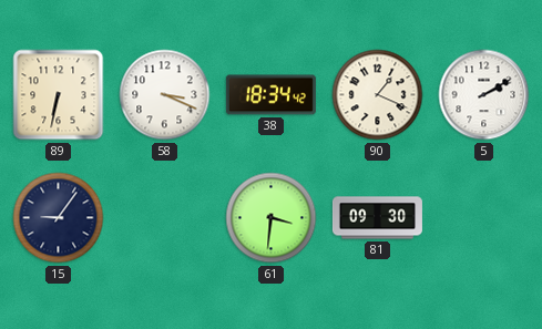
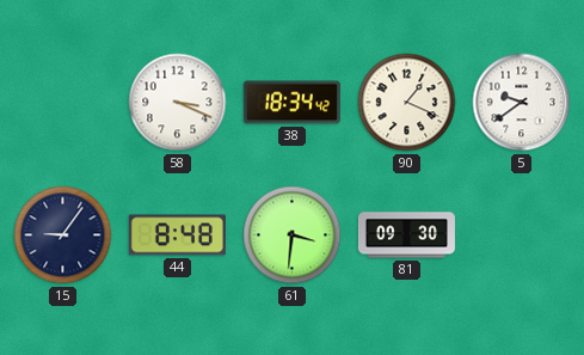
89: 6:32 -> none (59, 95)
5: 2:10 -> 9:39 (522, 103)
44: none -> 8:48 (177, 235)
